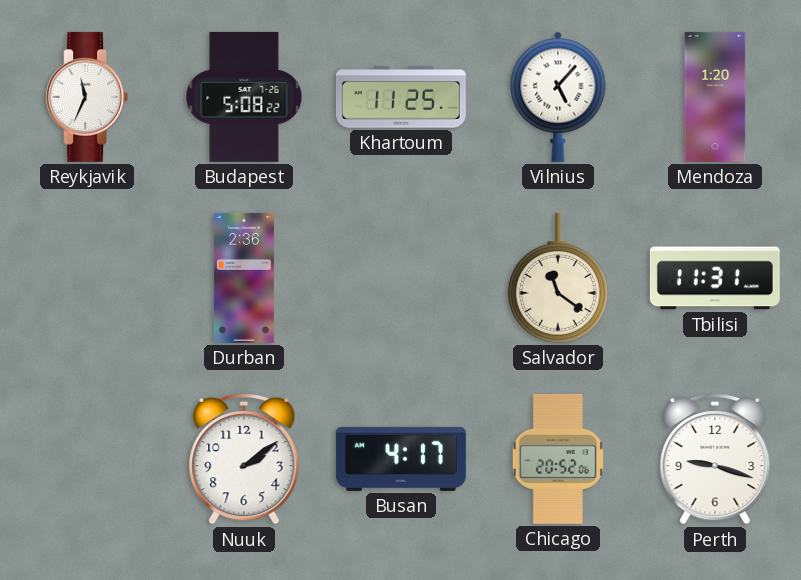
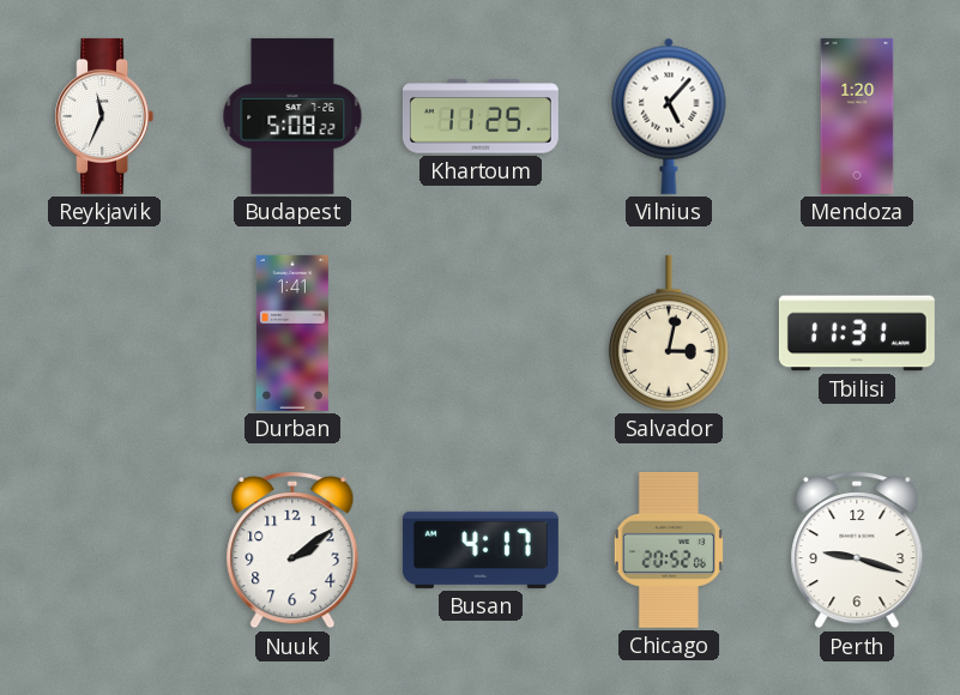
Durban: 2:36 -> 1:41 (292, 333)
Salvador: 11:21 -> 3:02 (669, 333)
